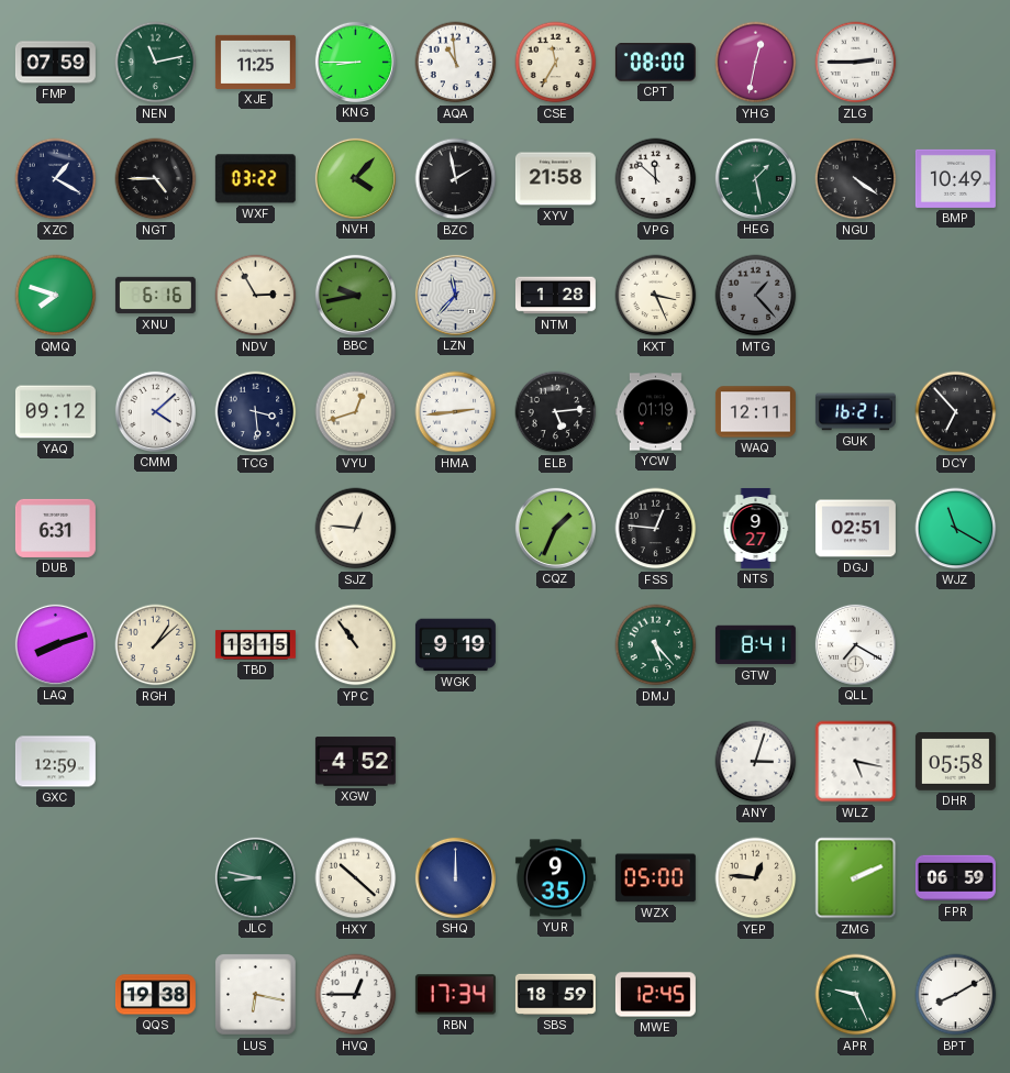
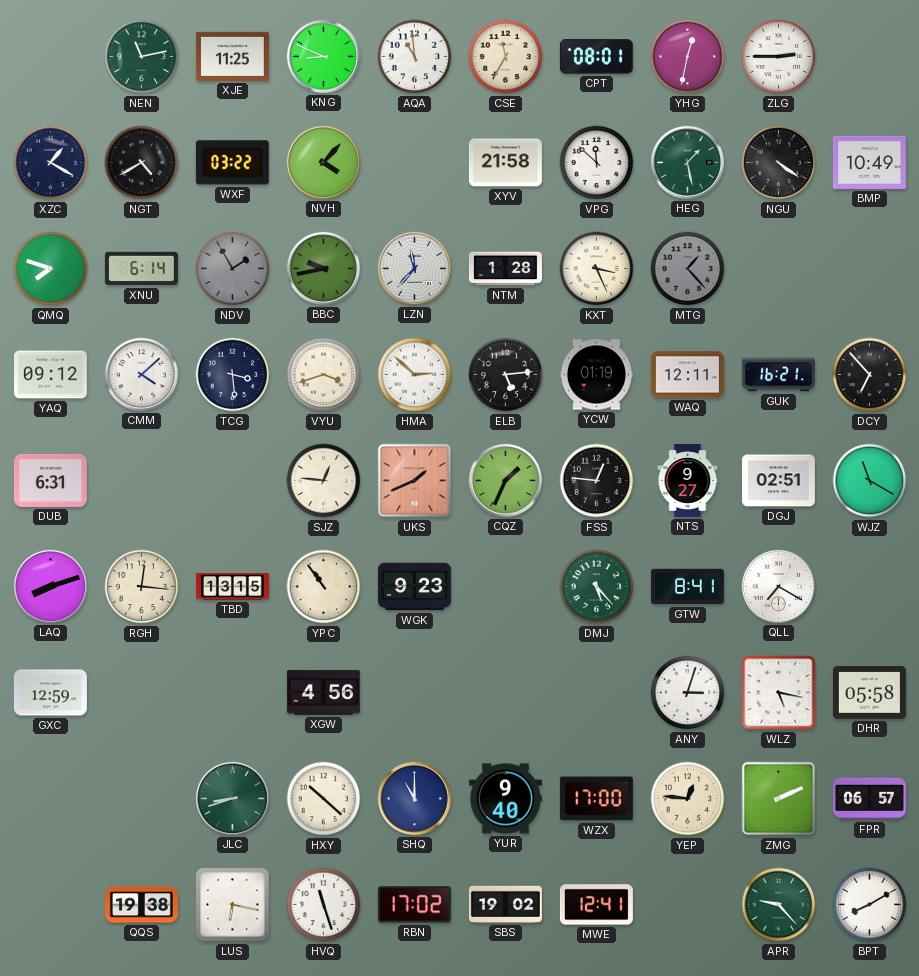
FMP: 07:59 -> none (55, 63)
KNG: 8:45 -> 8:49 (323, 56)
CPT: 08:00 -> 08:01 (596, 57)
NGT: 4:45 -> 4:40 (142, 163)
BZC: 1:58 -> none (456, 179)
XNU: 6:16 -> 6:14 (141, 269)
NDV: 2:55 -> 1:55 (233, 269)
NDV dial: cream -> grey (233, 269)
VYU: 12:42 -> 3:42 (324, 375)
HMA: 2:44 -> 2:52 (415, 375)
UKS: none -> 1:41 (415, 481)
RGH: 1:08 -> 12:16 (142, 587)
WGK: 9:19 -> 9:23 (414, 587)
XGW: 4:52 -> 4:56 (323, 693)
JLC: 8:47 -> 8:42 (232, 798)
SHQ: 12:00 -> 11:00 (414, 798)
YUR: 9:35 -> 9:40 (505, 799)
WZX: 05:00 -> 17:00 (596, 799)
FPR: 06:59 -> 06:57 (869, 799)
HVQ: 12:45 -> 11:27 (324, 905)
RBN: 17:34 -> 17:02 (414, 905)
SBS: 18:59 -> 19:02 (505, 904)
MWE: 12:45 -> 12:41 (596, 905)
APR: 9:26 -> 9:23 (779, 905)
